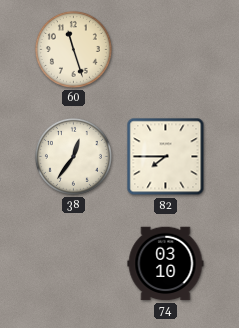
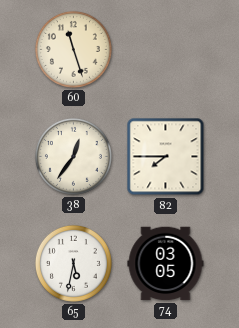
65: none -> 5:32 (73, 263)
74: 03:10 -> 03:05 (166, 264)
